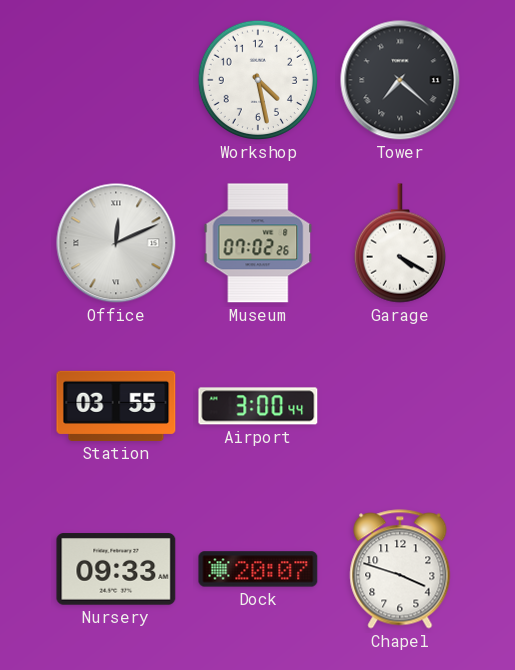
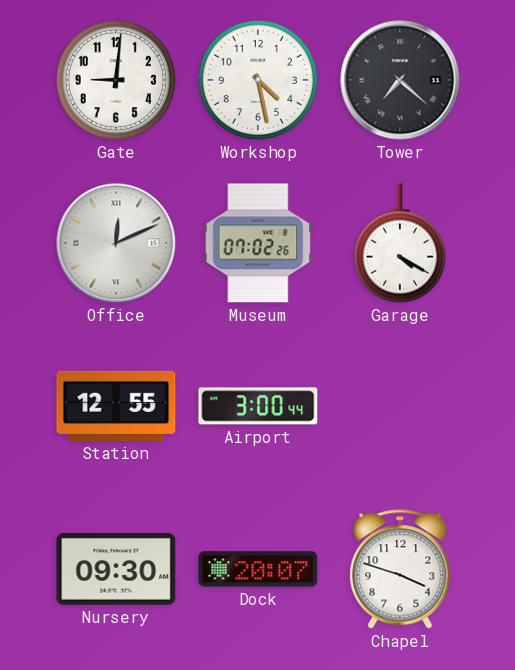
Gate: none -> 9:01 (116, 80)
Station: 03:55 -> 12:55 (116, 406)
Nursery: 09:33 -> 09:30 (116, 569)
